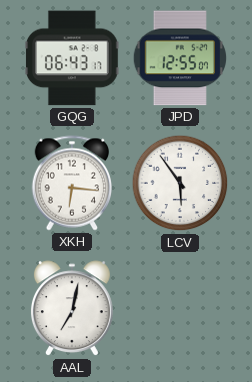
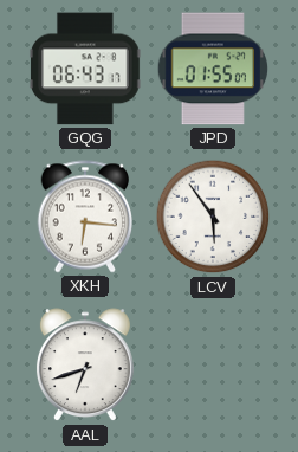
JPD: 12:55 -> 01:55 (212, 69)
AAL: 7:02 -> 6:42 (85, 366)
